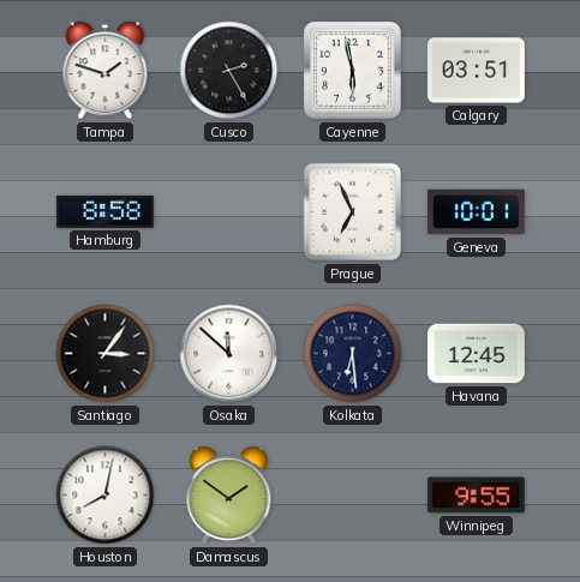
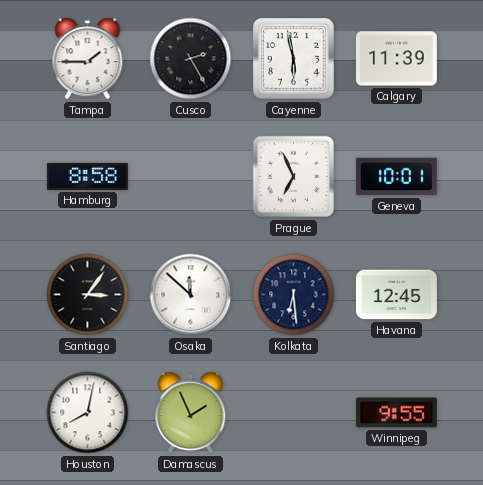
Tampa: 1:48 -> 1:45 (88, 59)
Calgary: 03:51 -> 11:39 (396, 59)
Damascus: 1:51 -> 1:56 (191, 413)
